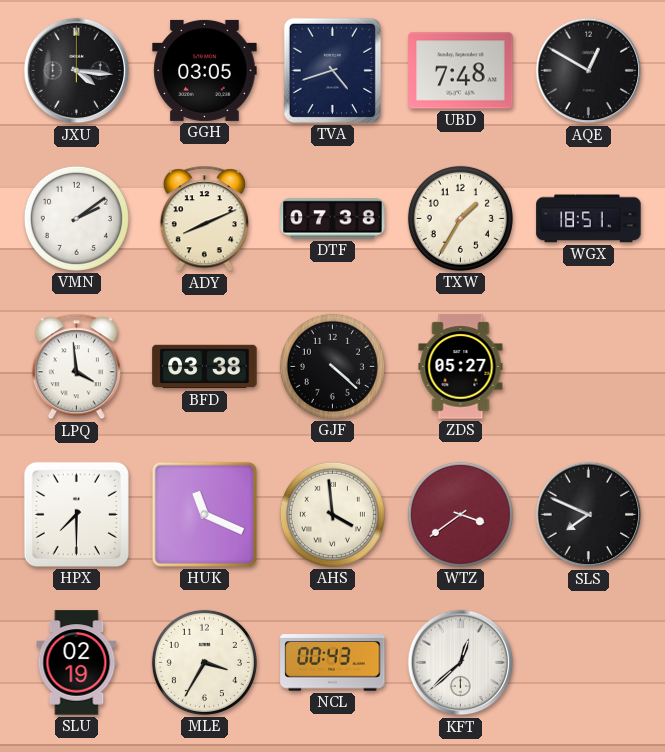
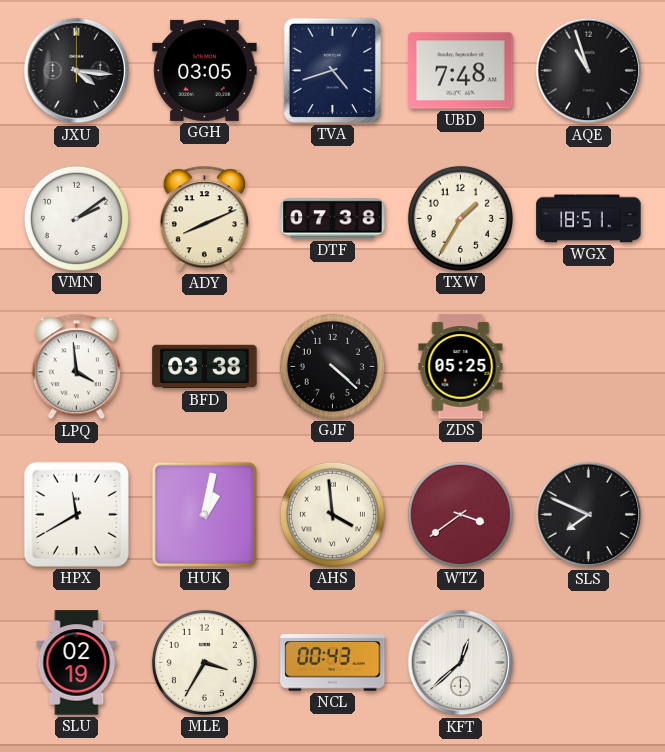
AQE: 12:50 -> 10:57 (589, 71)
ZDS: 05:27 -> 05:25 (461, 367)
HPX: 7:30 -> 11:40 (76, 514)
HUK: 11:19 -> 1:02 (204, 514)
